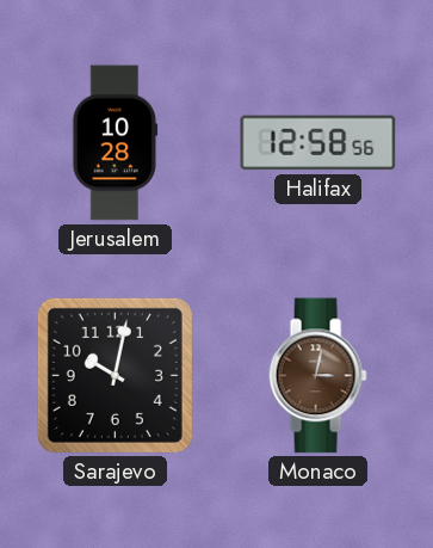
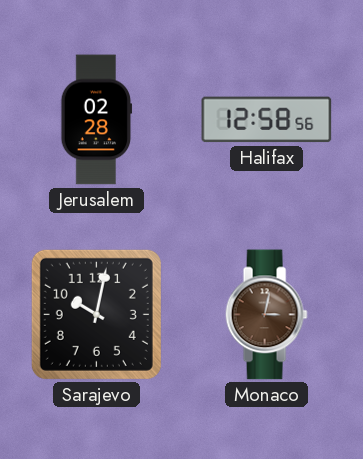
Jerusalem: 10:28 -> 02:28 (97, 120)
